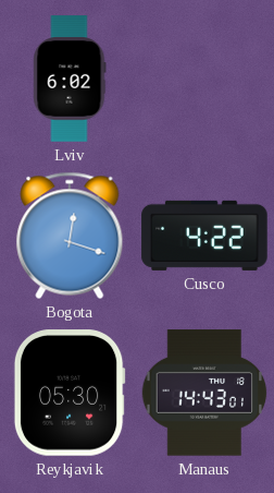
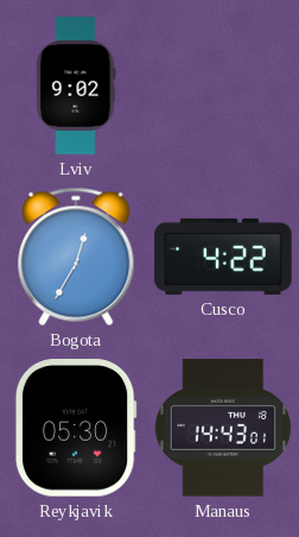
Lviv: 6:02 -> 9:02 (76, 86)
Bogota: 12:18 -> 12:35 (76, 257)
